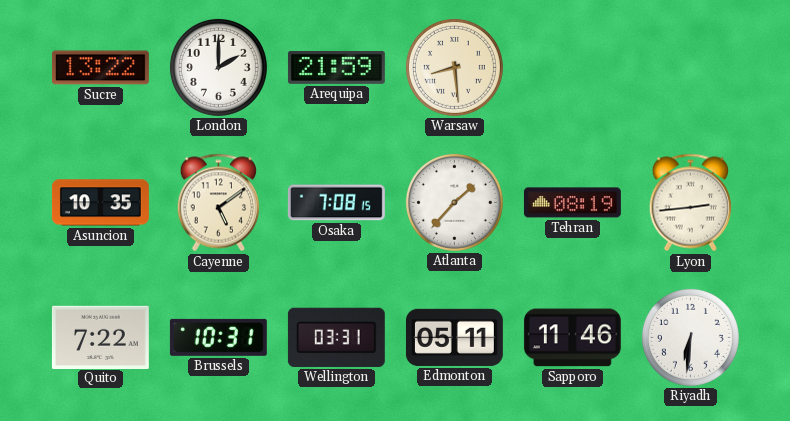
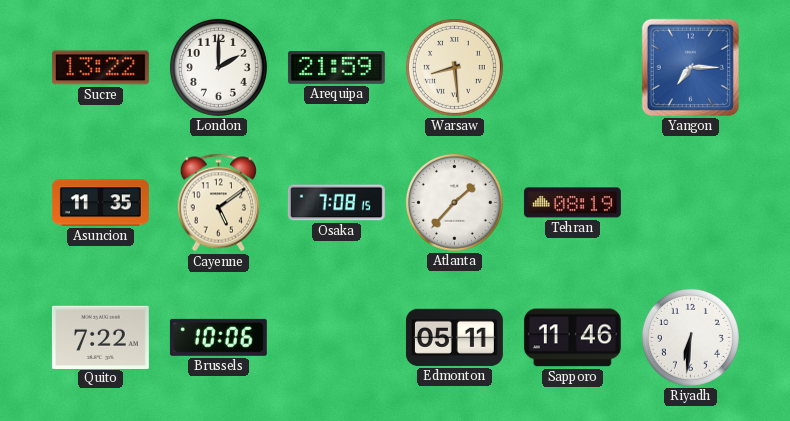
Yangon: none -> 7:15 (690, 67)
Asuncion: 10:35 -> 11:35 (100, 203)
Lyon: 2:44 -> none (691, 203)
Brussels: 10:31 -> 10:06 (218, 337)
Wellington: 03:31 -> none (336, 337)
